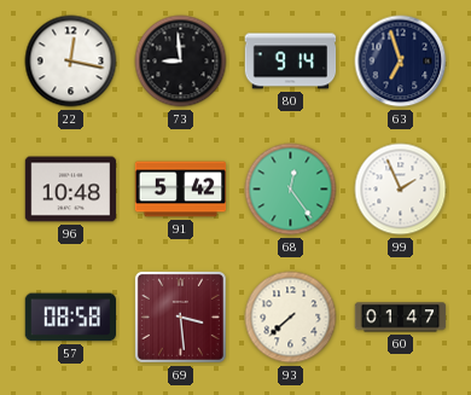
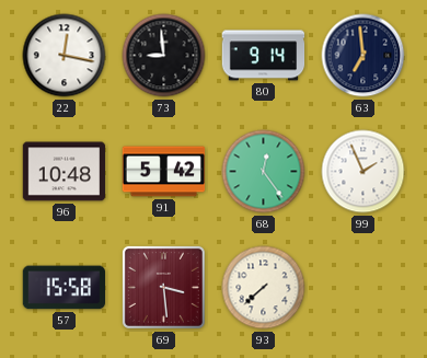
63: 6:57 -> 6:59 (363, 56)
57: 08:58 -> 15:58 (64, 288)
60: 01:47 -> none (401, 318)
